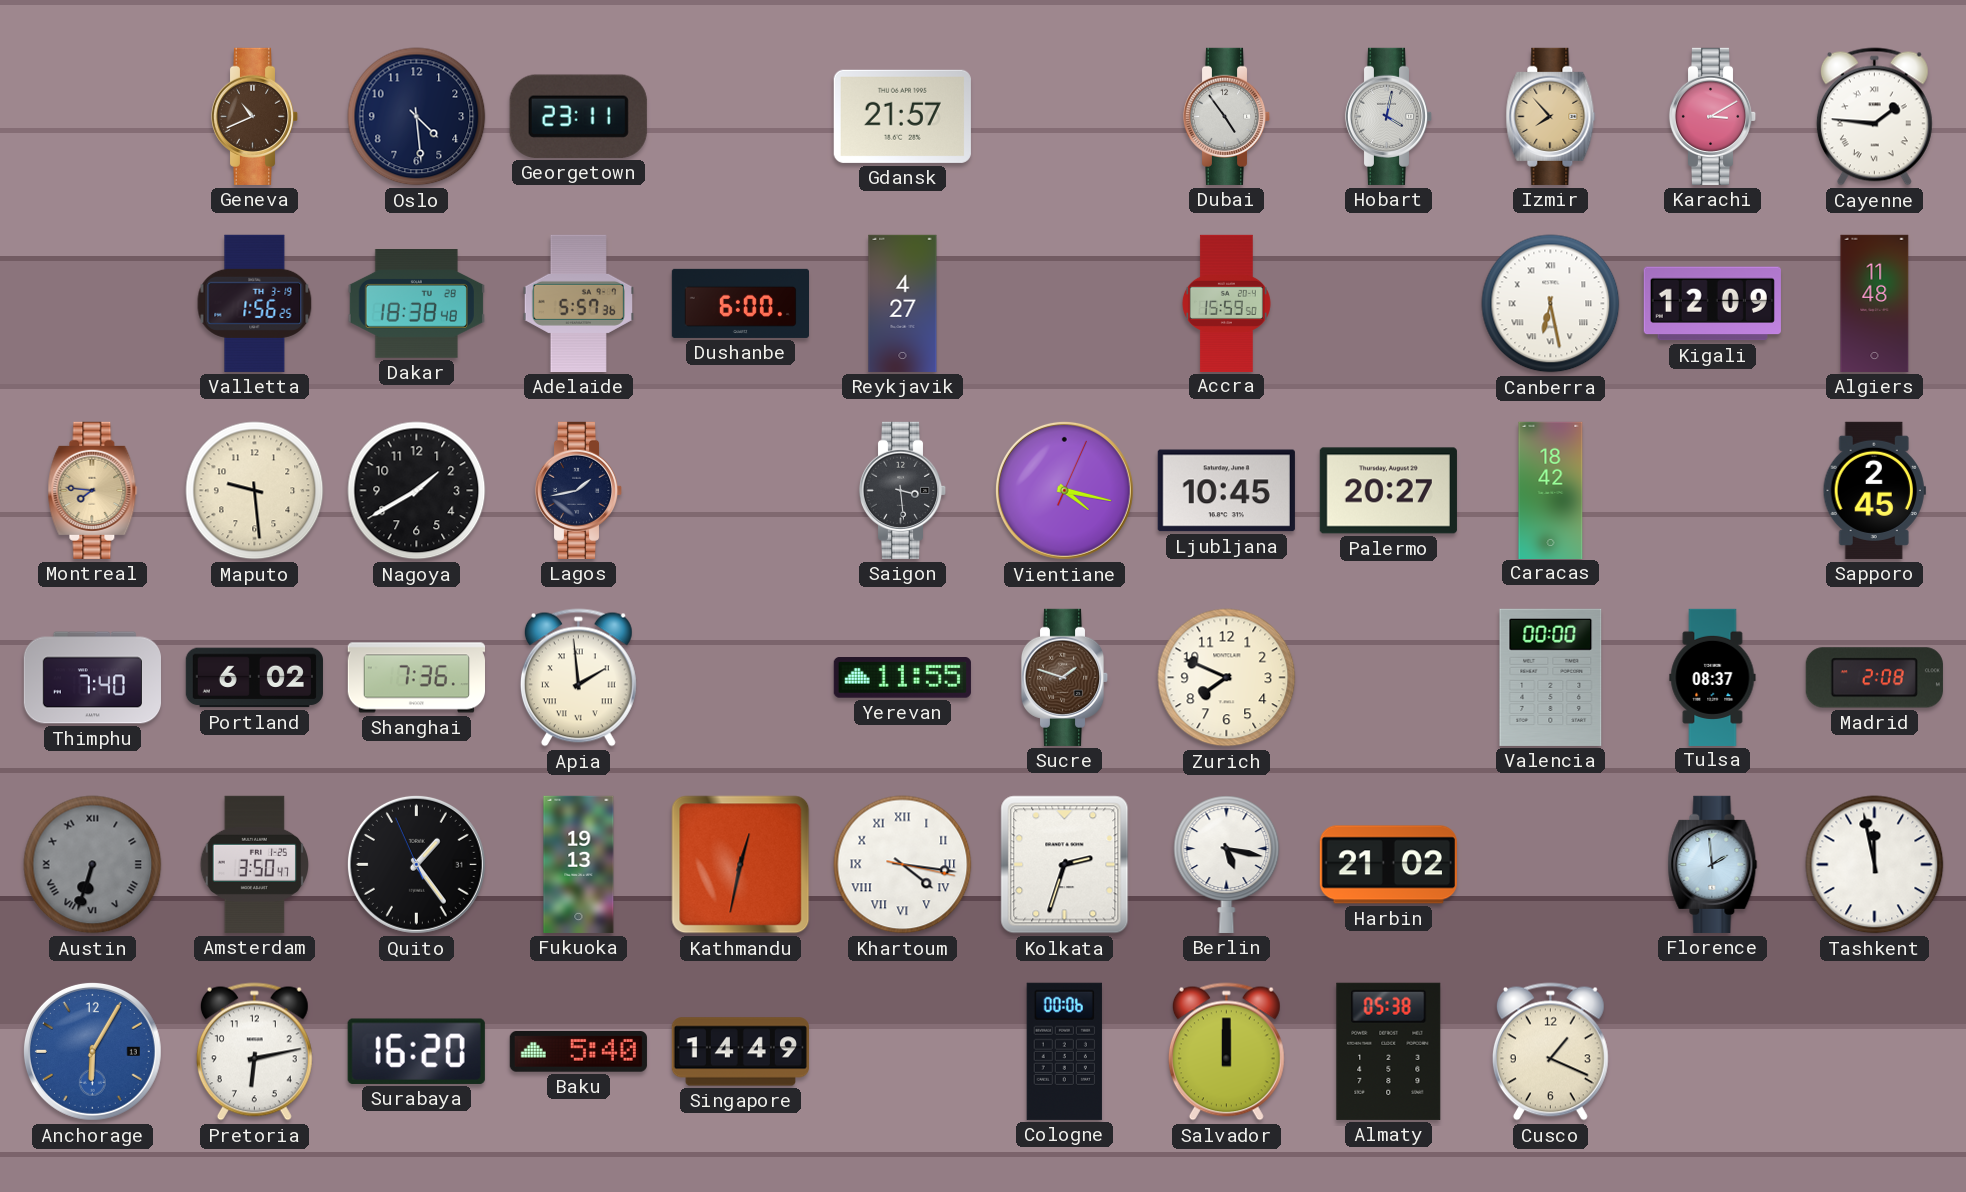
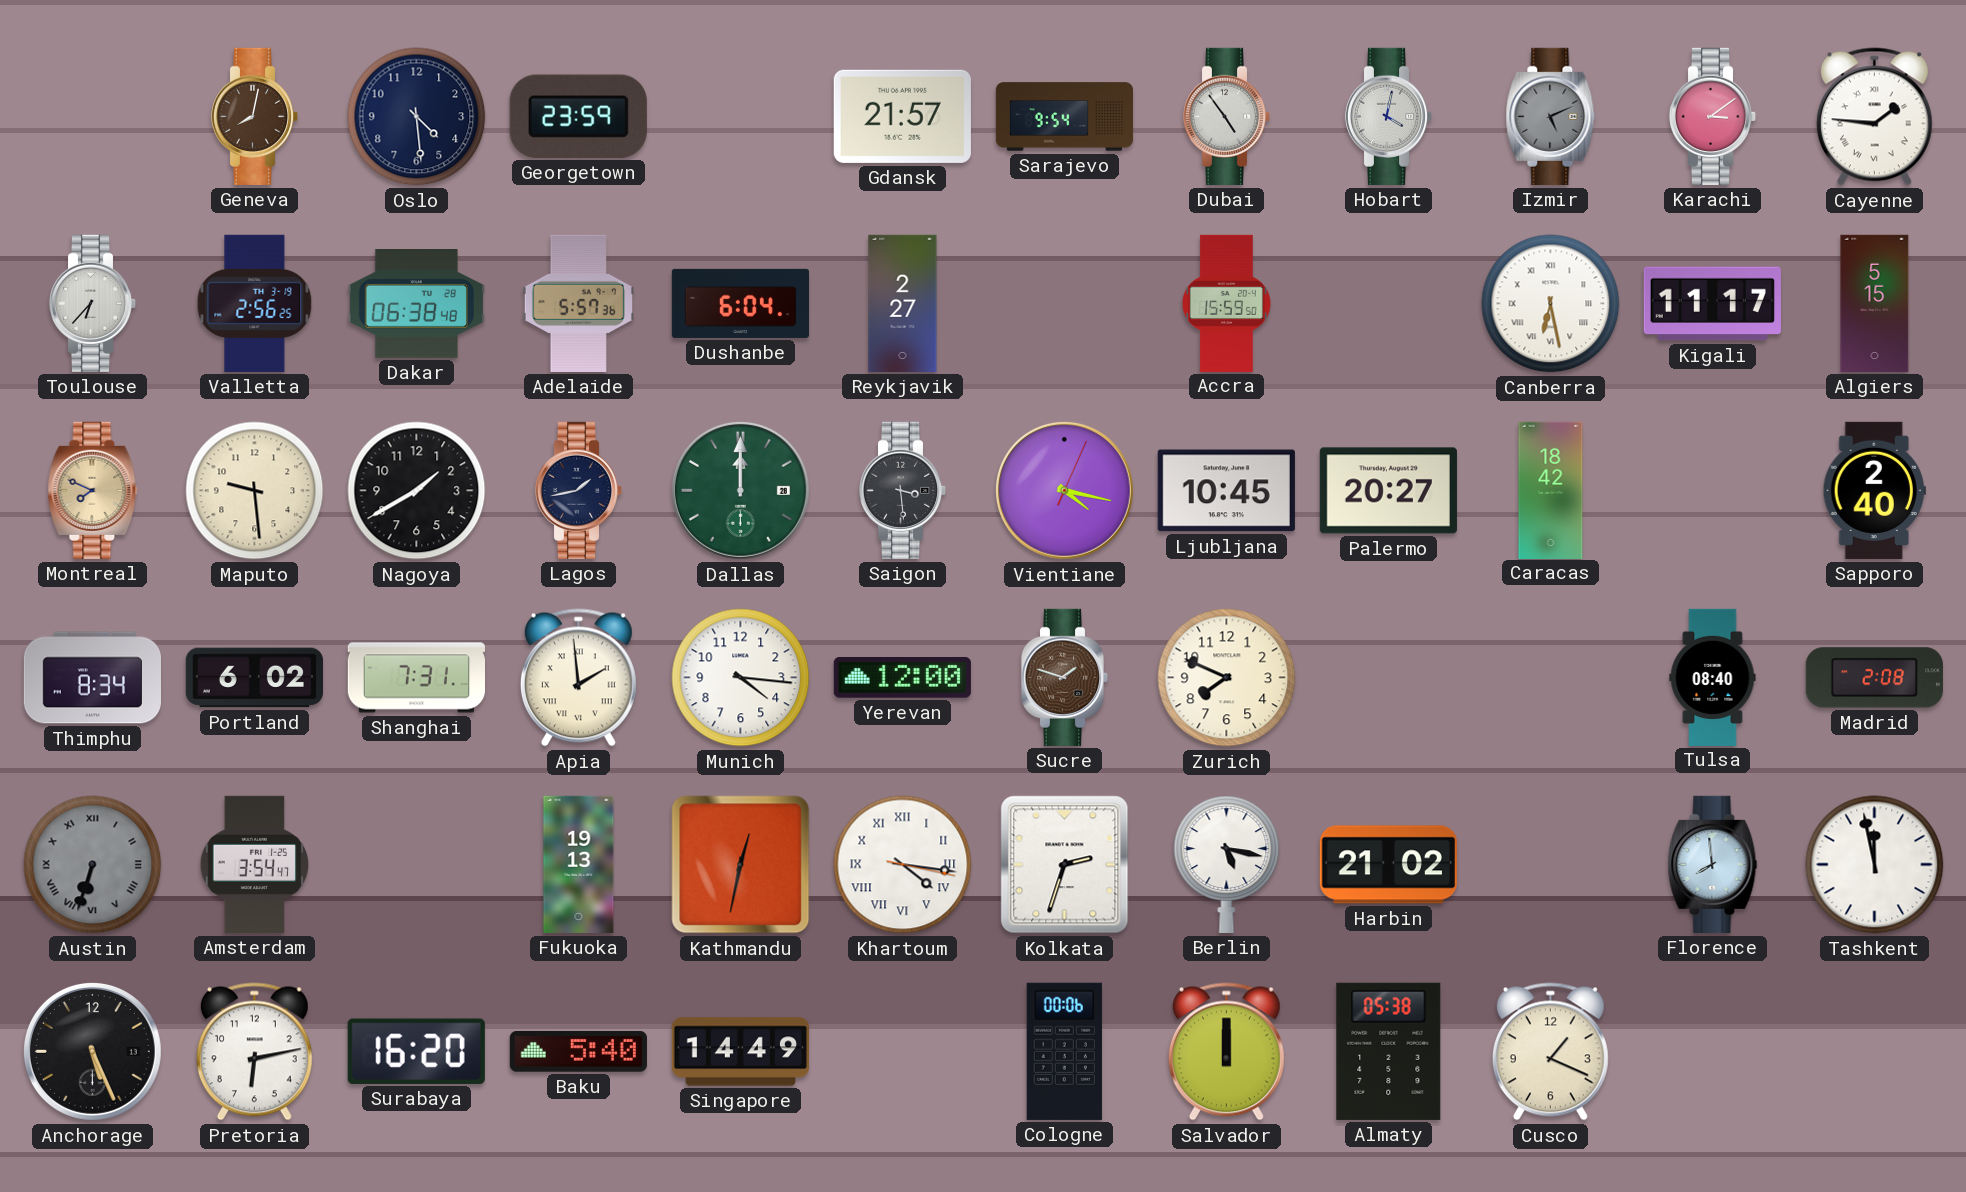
Geneva: 10:41 -> 8:02 (255, 116)
Georgetown: 23:11 -> 23:59 (578, 116)
Sarajevo: none -> 9:54 (1065, 117)
Izmir: 7:53 -> 5:11 (1551, 116)
Izmir dial: champagne -> grey (1551, 116)
Karachi: 3:10 -> 3:09 (1713, 116)
Toulouse: none -> 6:37 (93, 303)
Valletta: 1:56 -> 2:56 (255, 303)
Dakar: 18:38 -> 06:38 (416, 304)
Dushanbe: 6:00 -> 6:04 (740, 303)
Reykjavik: 4:27 -> 2:27 (903, 303)
Kigali: 12:09 -> 11:17 (1712, 304)
Algiers: 11:48 -> 5:15 (1875, 303)
Montreal: 7:46 -> 7:49 (93, 490)
Dallas: none -> 12:00 (740, 490)
Sapporo: 2:45 -> 2:40 (1874, 490)
Thimphu: 7:40 -> 8:34 (92, 678)
Shanghai: 7:36 -> 7:31 (416, 678)
Munich: none -> 4:16 (741, 678)
Yerevan: 11:55 -> 12:00 (902, 678)
Valencia: 00:00 -> none (1551, 677)
Tulsa: 08:37 -> 08:40 (1713, 677)
Amsterdam: 3:50 -> 3:54 (254, 864)
Quito: 1:23 -> none (416, 864)
Florence: 1:59 -> 7:59 (1713, 864)
Anchorage: 6:05 -> 5:26 (92, 1051)
Anchorage dial: blue -> black (92, 1051)
